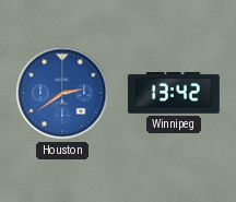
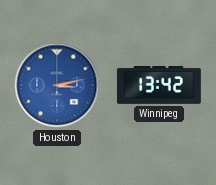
Houston: 2:39 -> 3:13 (57, 85)
